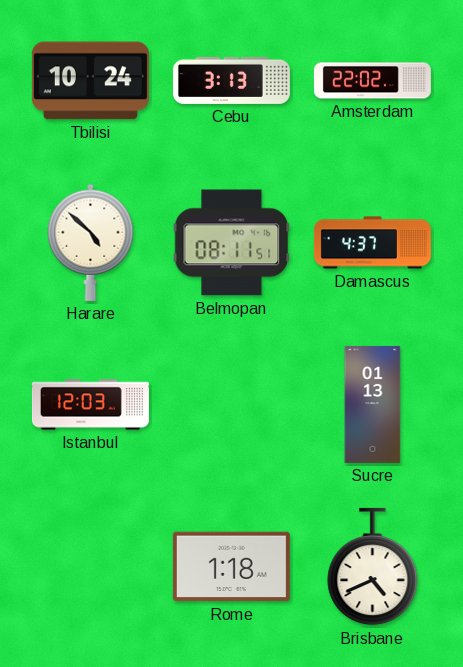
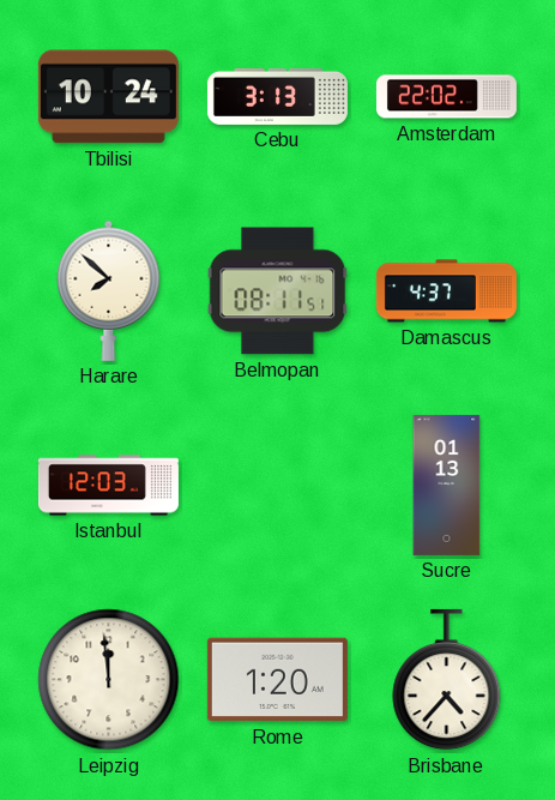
Harare: 4:52 -> 7:52 (109, 290)
Leipzig: none -> 11:59 (109, 680)
Rome: 1:18 -> 1:20 (277, 680)
Brisbane: 4:41 -> 4:37 (447, 680)
